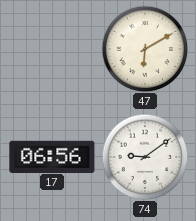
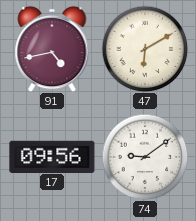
91: none -> 4:43 (52, 49)
17: 06:56 -> 09:56 (52, 156)
